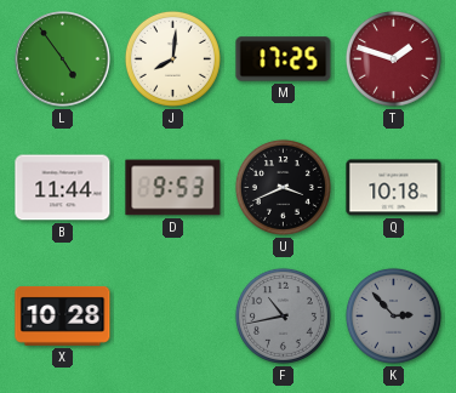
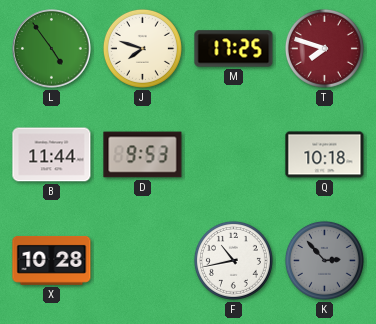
J: 8:01 -> 7:48 (142, 48)
T: 1:48 -> 7:48 (324, 48)
U: 3:41 -> none (283, 187)
F dial: grey -> white (233, 260)
